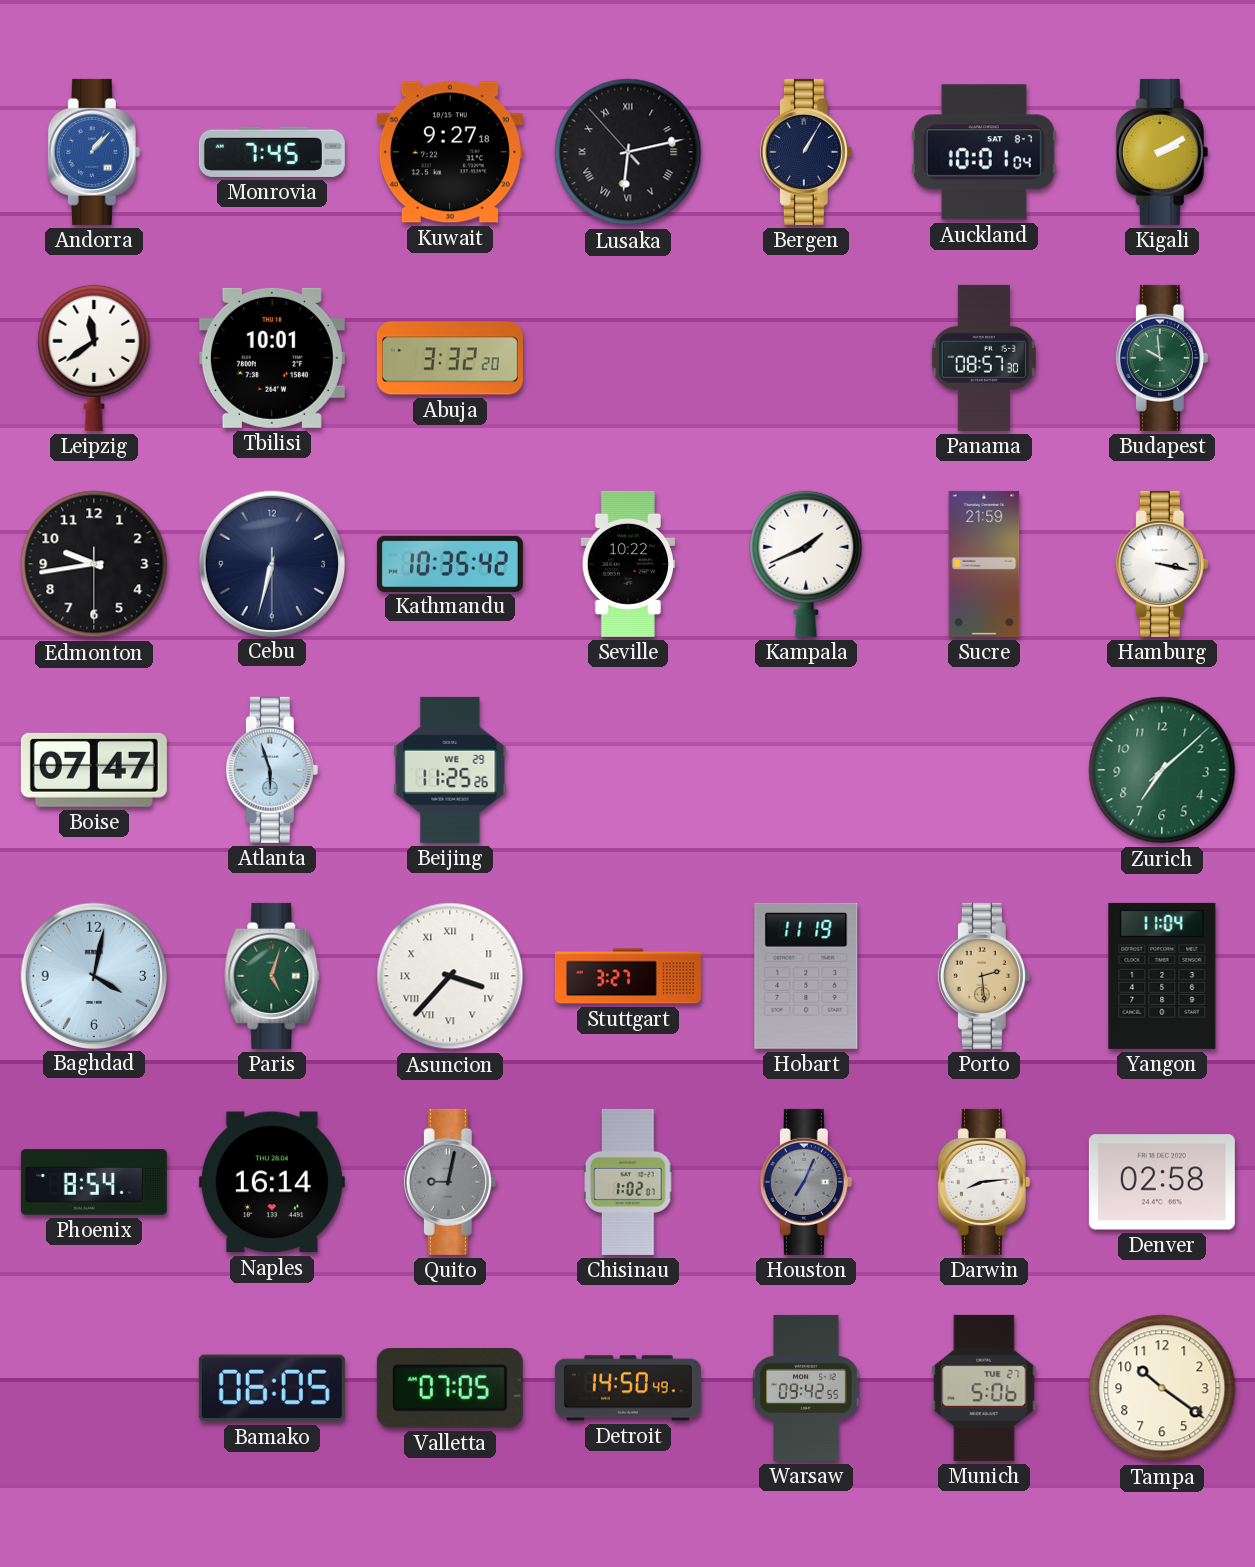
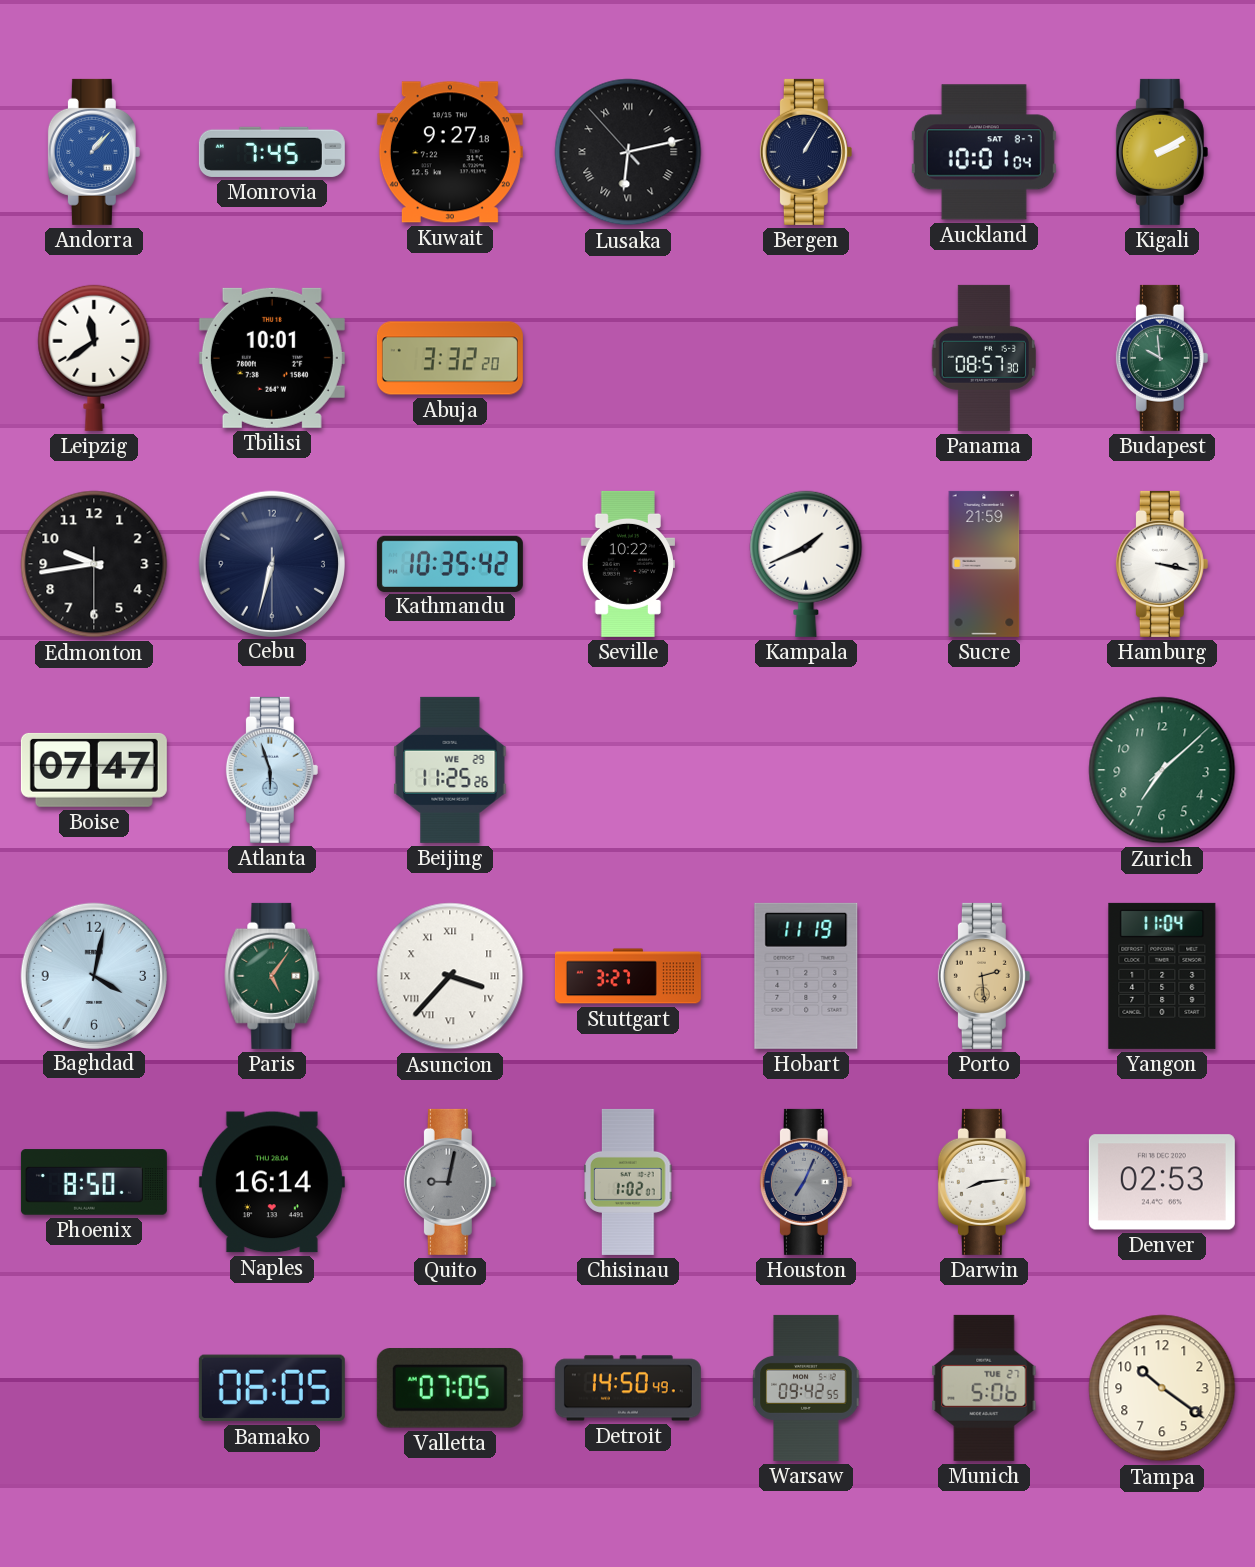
Paris: 5:03 -> 5:06 (272, 976)
Phoenix: 8:54 -> 8:50 (94, 1182)
Denver: 02:58 -> 02:53 (1162, 1182)
